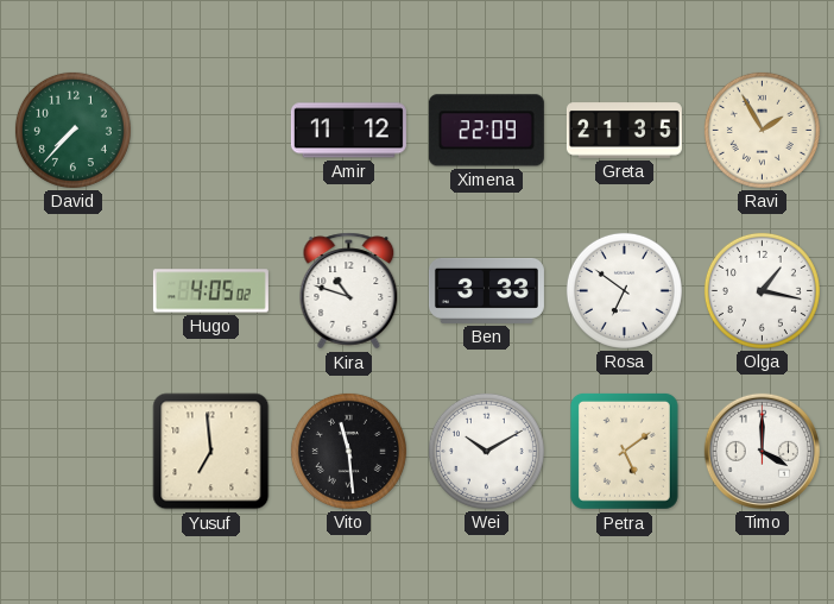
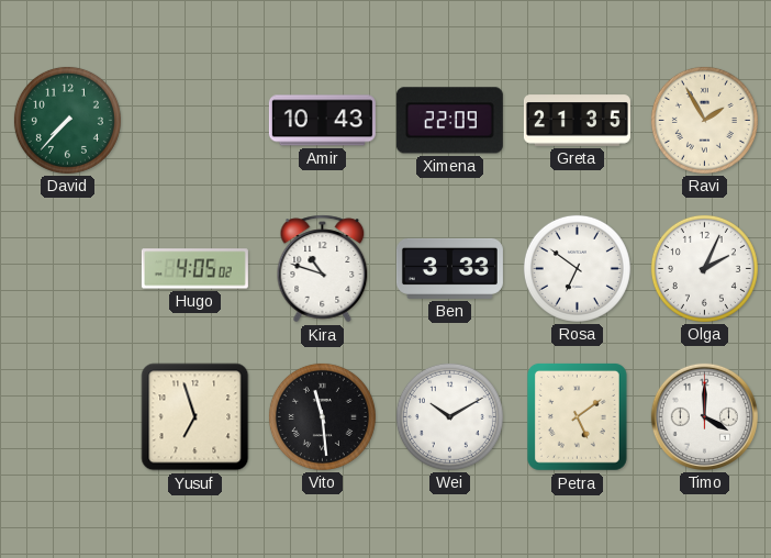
Amir: 11:12 -> 10:43 (322, 121)
Olga: 1:17 -> 2:04 (704, 268)
Yusuf: 6:59 -> 6:57 (195, 417)
